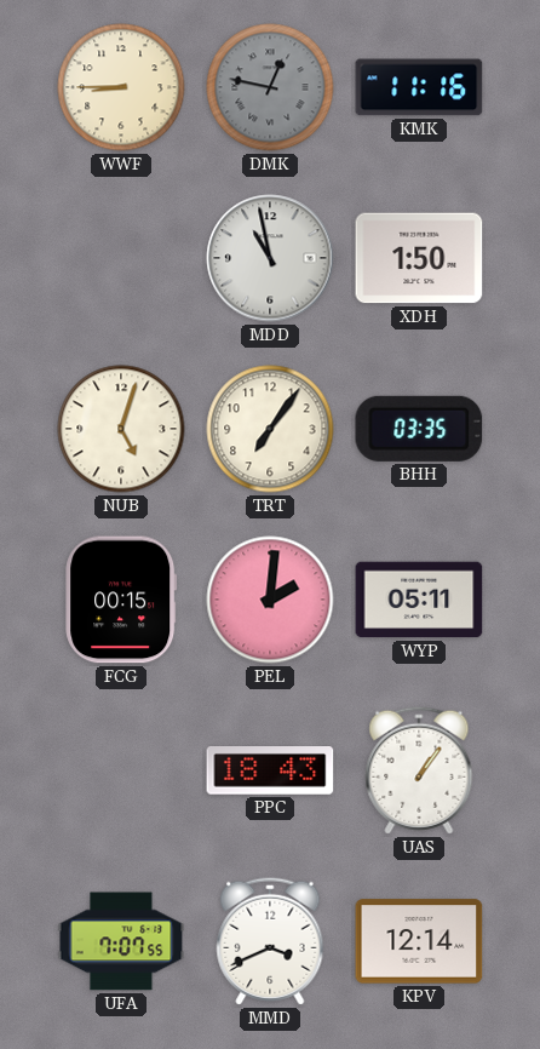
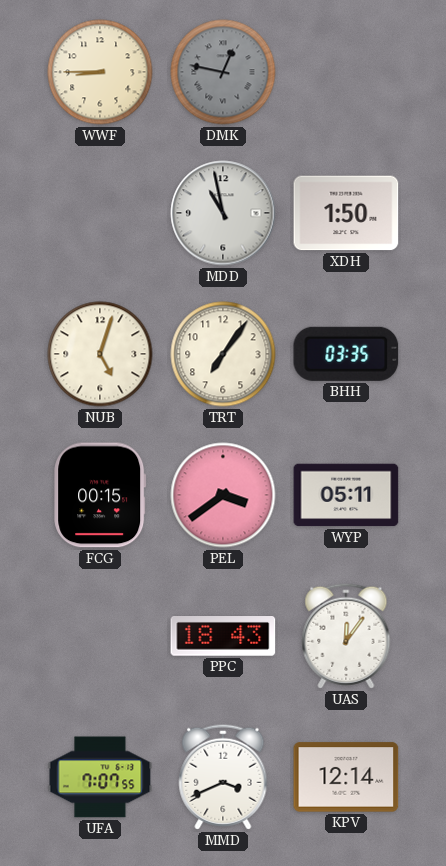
KMK: 11:16 -> none (419, 87)
PEL: 2:01 -> 3:39 (223, 495)
UAS: 1:06 -> 12:06 (346, 636)
